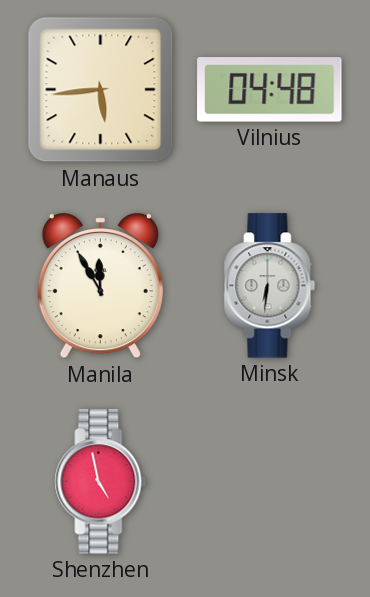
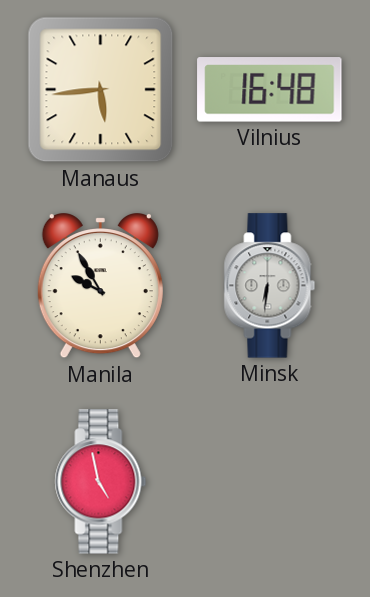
Vilnius: 04:48 -> 16:48 (270, 90)
Manila: 11:55 -> 9:55 (100, 287)
